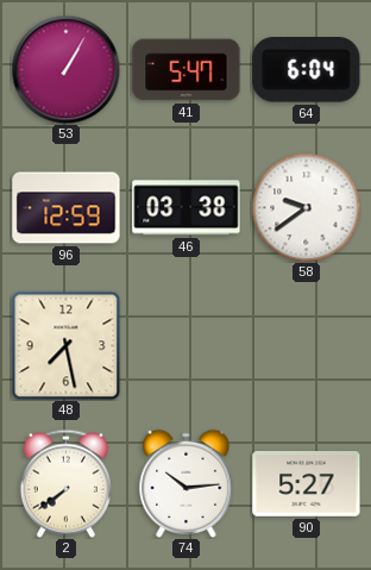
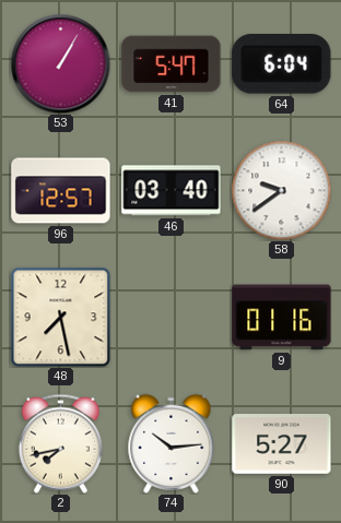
96: 12:59 -> 12:57 (61, 191)
46: 03:38 -> 03:40 (172, 191)
9: none -> 01:16 (282, 318)
2: 7:39 -> 7:43 (60, 443)
